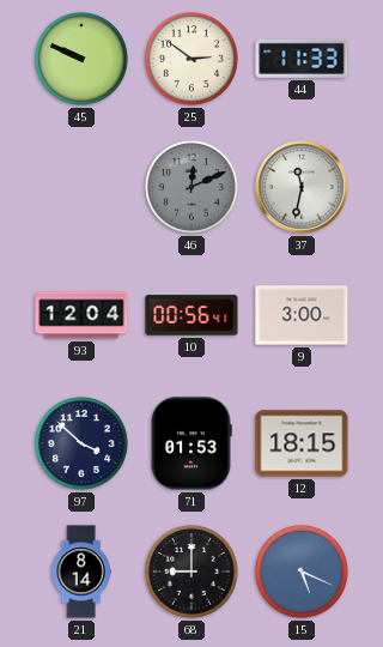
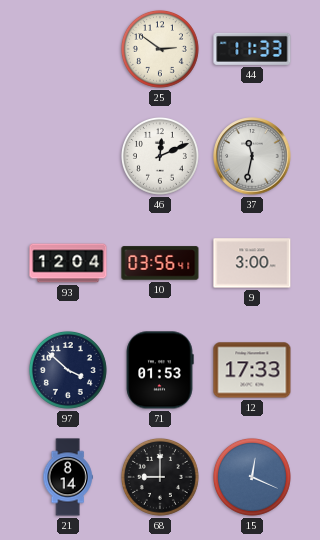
45: 9:49 -> none (81, 59)
46 dial: grey -> white (160, 156)
10: 00:56 -> 03:56 (160, 263)
12: 18:15 -> 17:33 (252, 370)
15: 5:19 -> 12:19 (252, 477)
